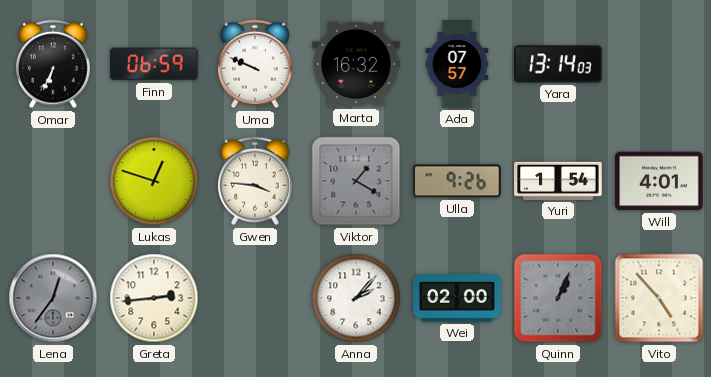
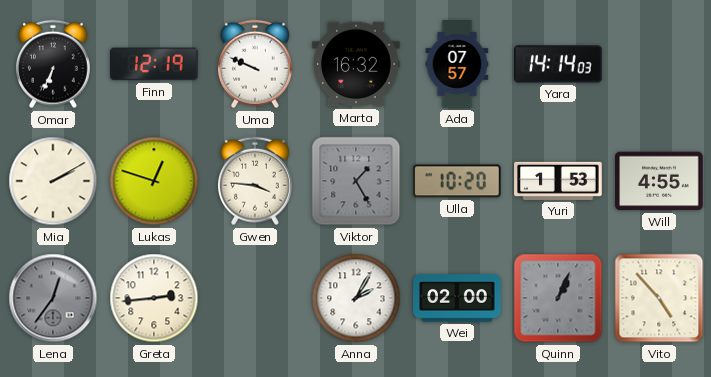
Finn: 06:59 -> 12:19 (155, 64)
Yara: 13:14 -> 14:14 (558, 64)
Mia: none -> 2:10 (53, 181)
Viktor: 1:20 -> 1:25 (356, 181)
Ulla: 9:26 -> 10:20 (458, 181)
Yuri: 1:54 -> 1:53 (558, 181)
Will: 4:01 -> 4:55 (659, 181)
Anna: 2:07 -> 2:05 (356, 298)
